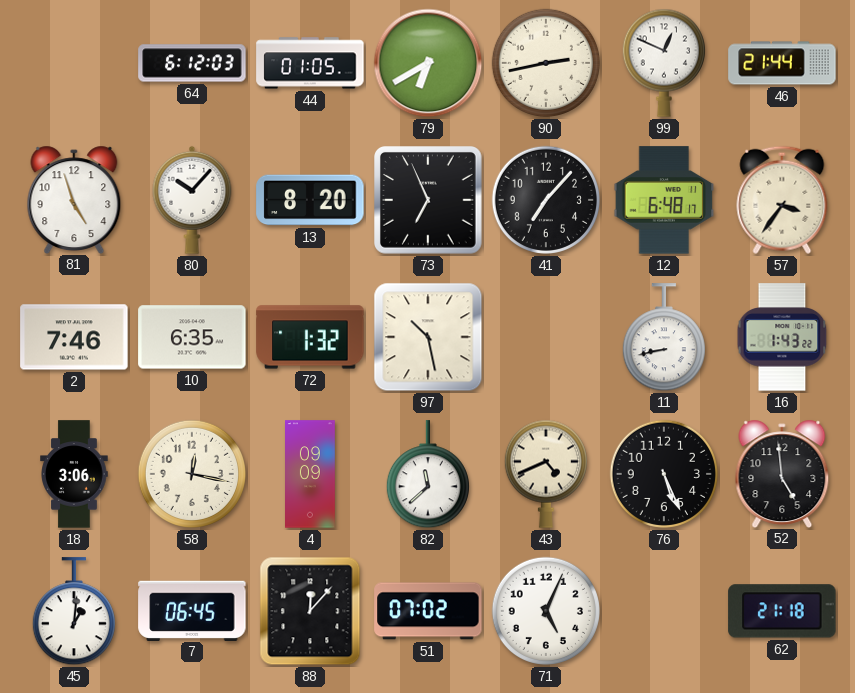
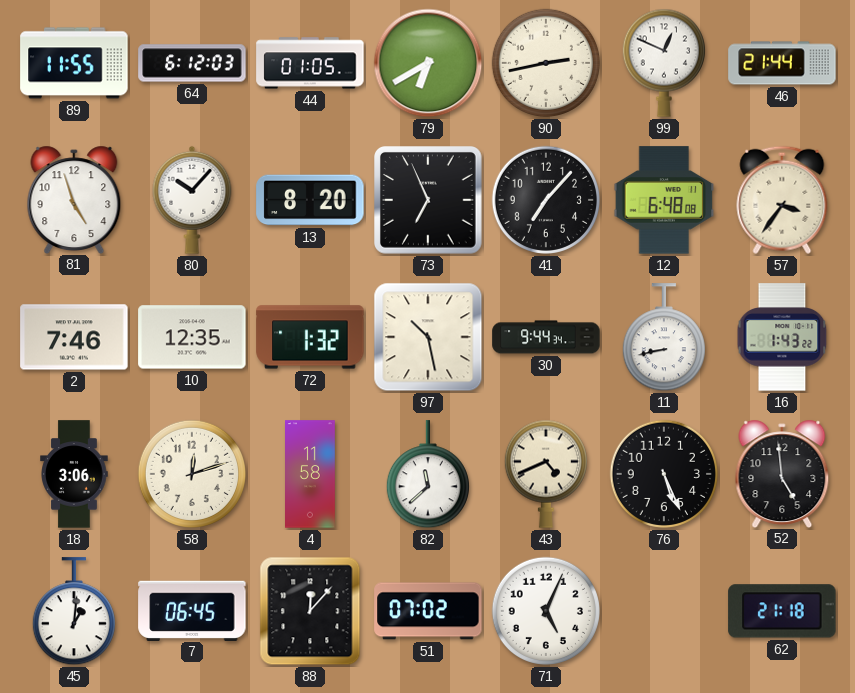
89: none -> 11:55 (74, 63)
12: 6:48:17 -> 6:48:08 (664, 200)
10: 6:35 -> 12:35 (192, 337)
30: none -> 9:44 (546, 337)
58: 12:17 -> 12:12 (192, 474)
4: 09:09 -> 11:58 (311, 474)
